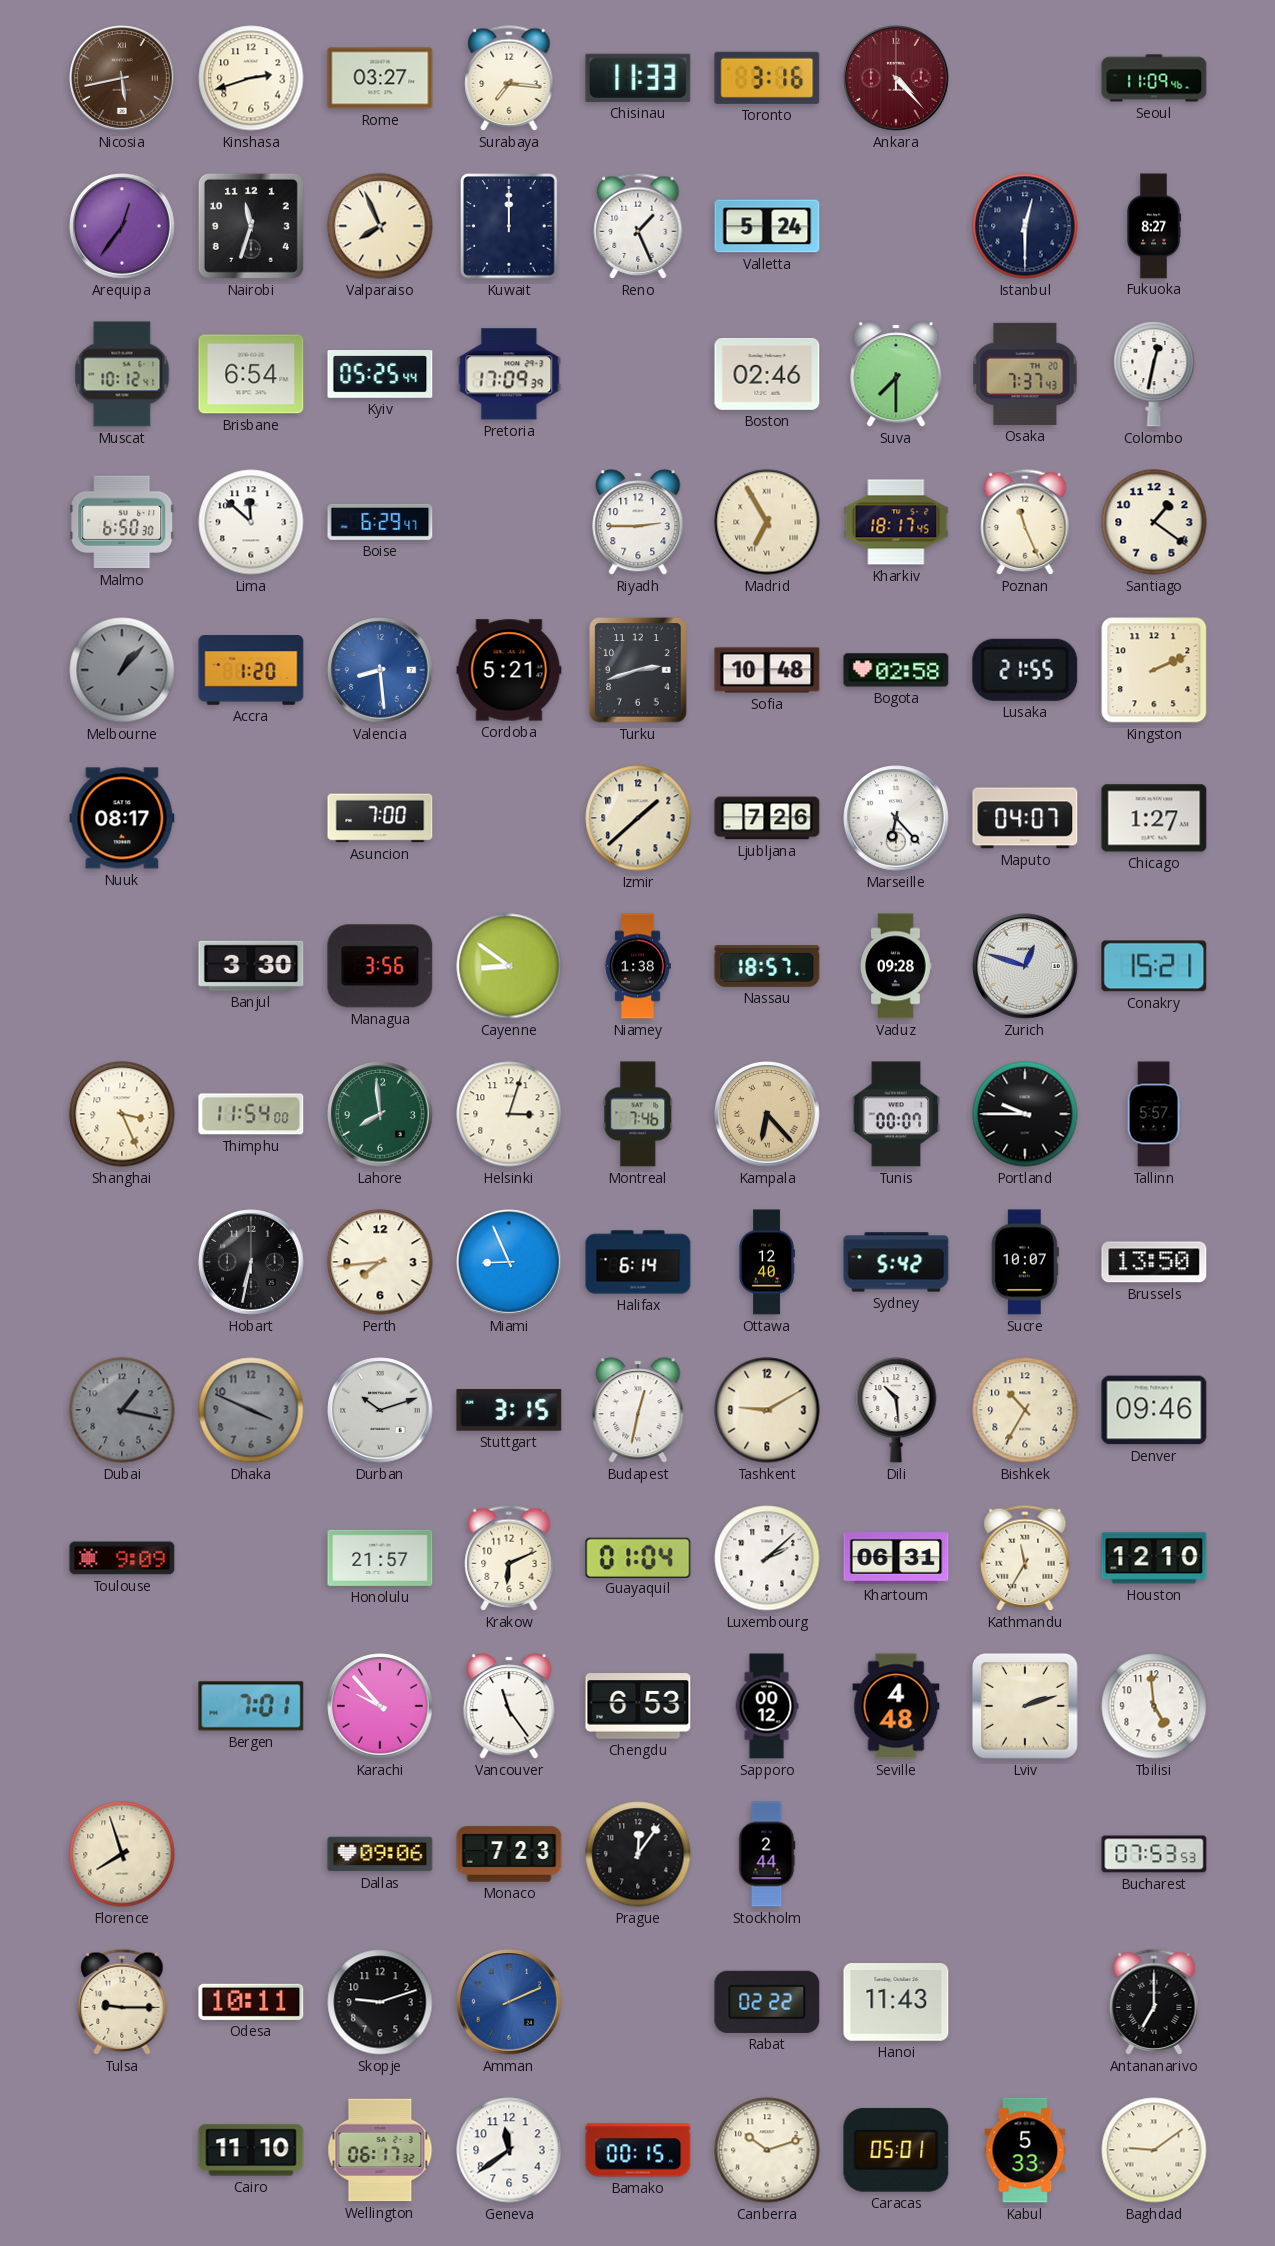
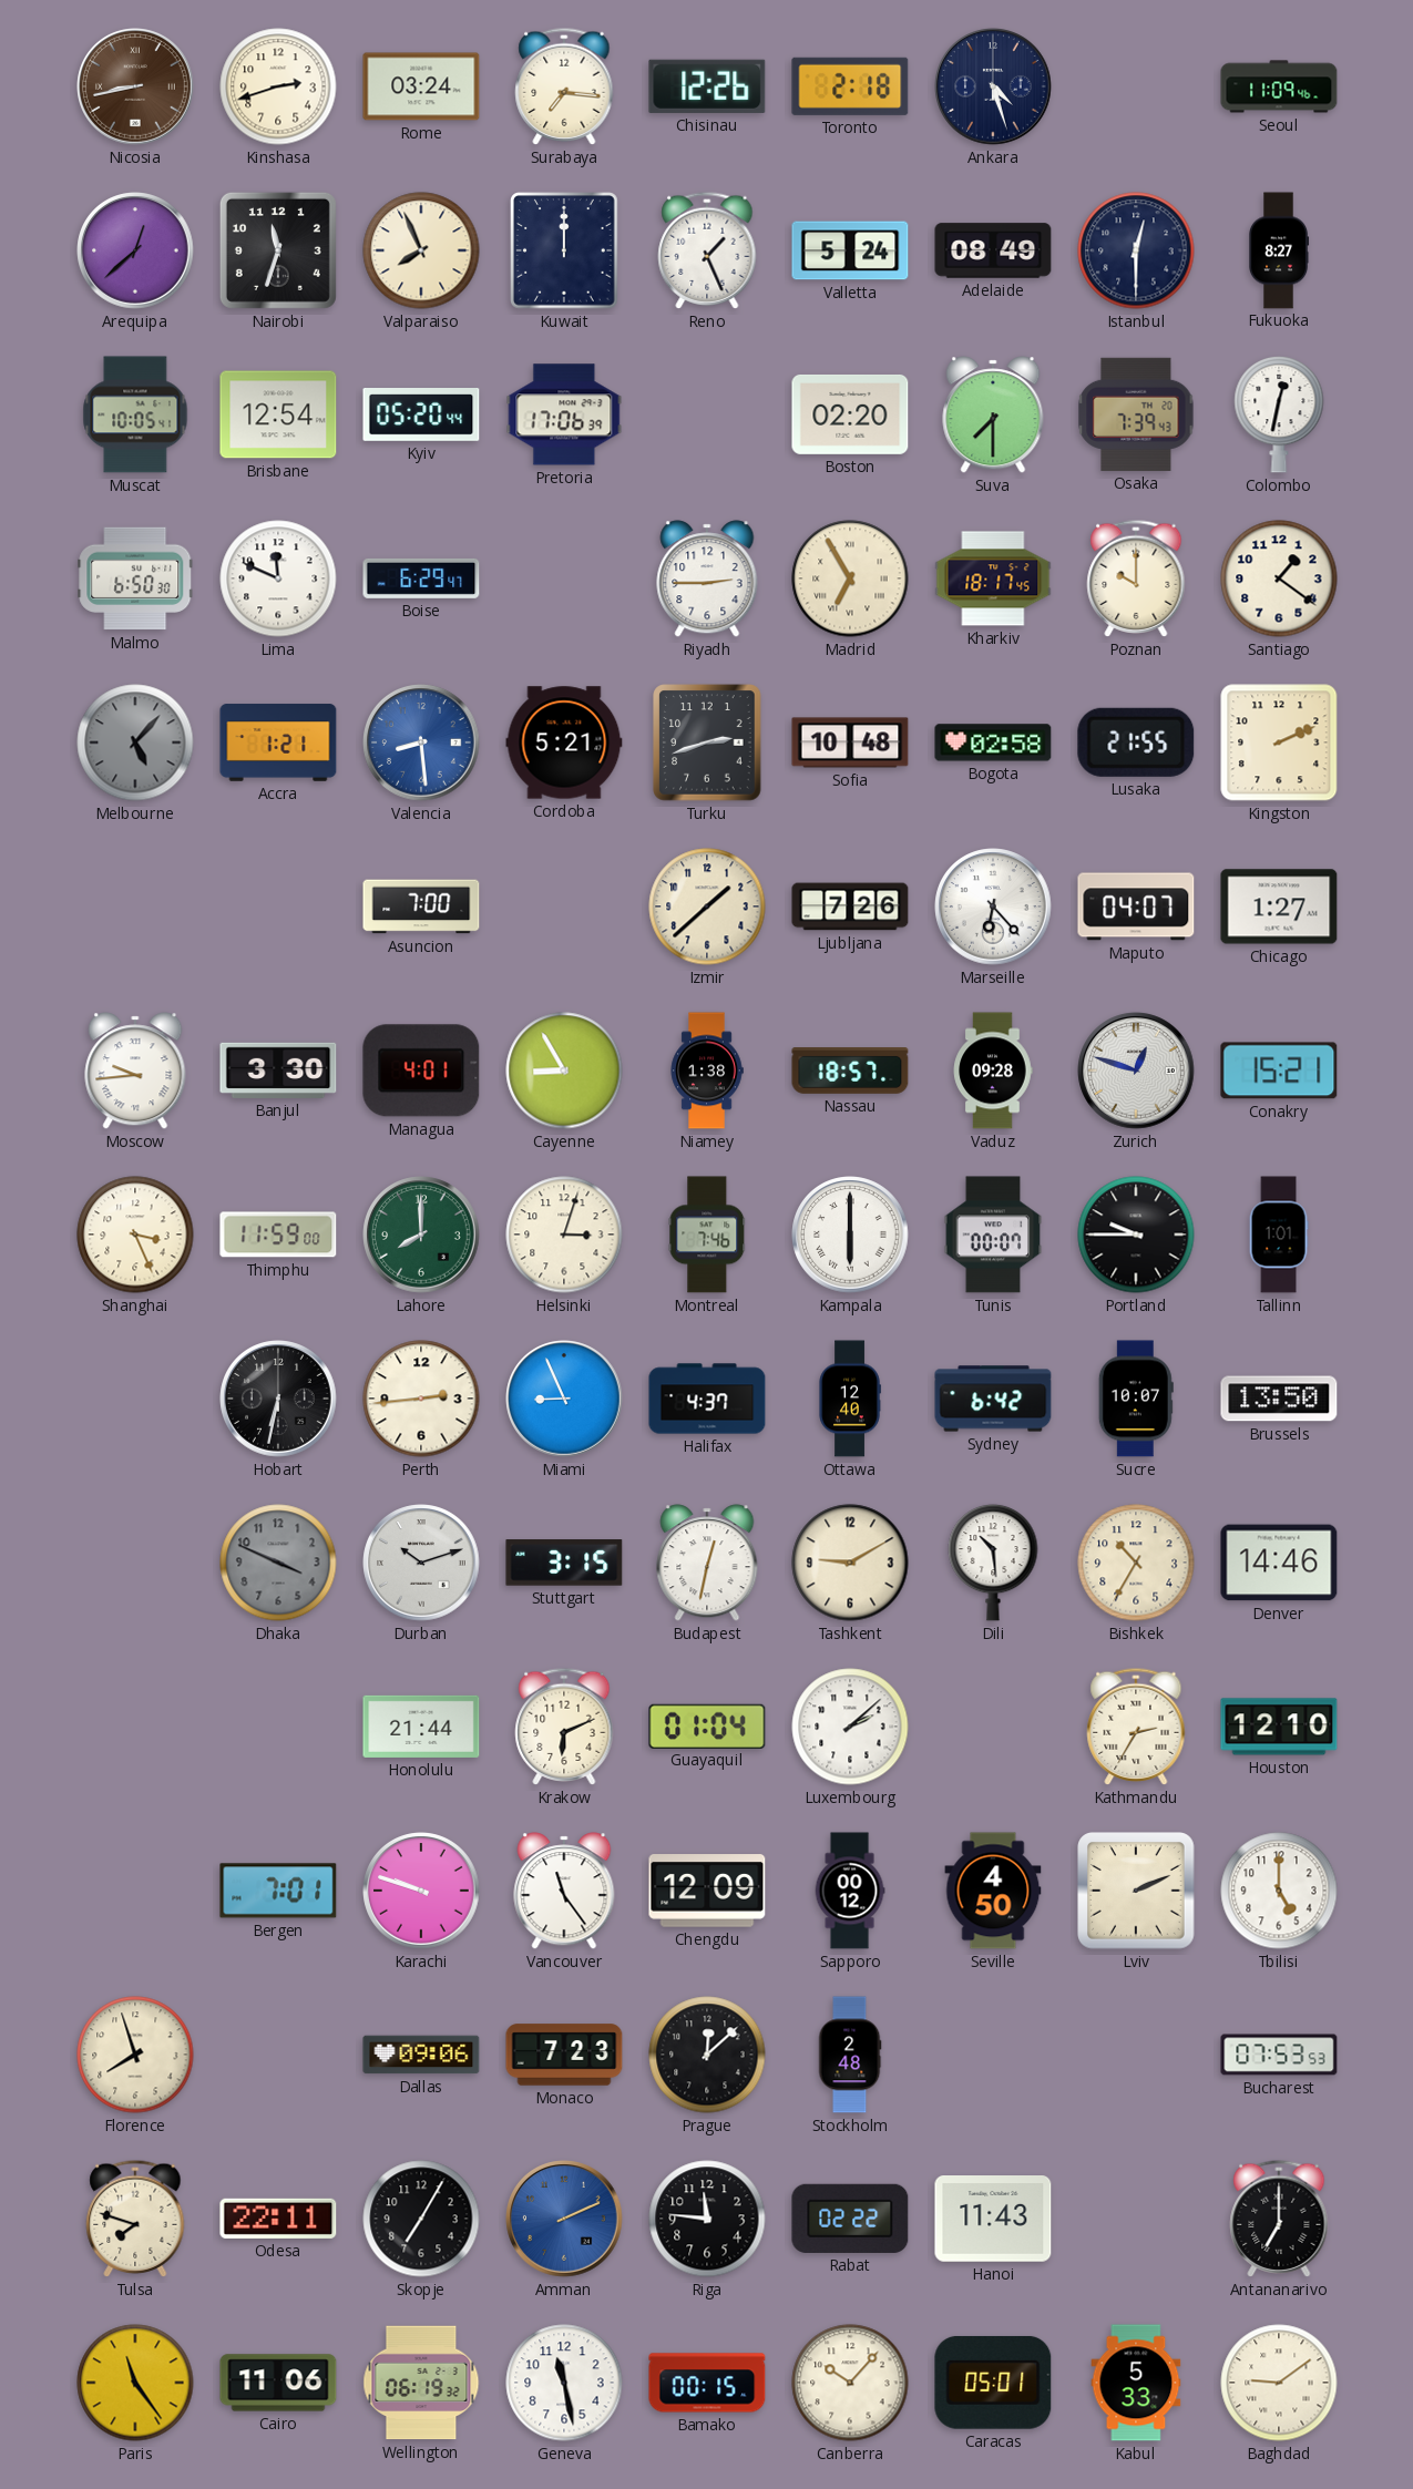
Nicosia: 5:43 -> 8:43 (135, 86)
Rome: 03:27 -> 03:24 (421, 86)
Chisinau: 11:33 -> 12:26 (707, 86)
Toronto: 3:16 -> 2:18 (850, 86)
Ankara: 4:23 -> 4:27 (993, 86)
Ankara dial: burgundy -> navy (993, 86)
Arequipa: 12:36 -> 12:38 (135, 250)
Adelaide: none -> 08:49 (993, 250)
Muscat: 10:12 -> 10:05 (135, 414)
Brisbane: 6:54 -> 12:54 (278, 414)
Kyiv: 05:25 -> 05:20 (421, 416)
Pretoria: 17:09 -> 17:06 (564, 414)
Boston: 02:46 -> 02:20 (850, 414)
Osaka: 7:37 -> 7:39 (1136, 414)
Lima: 11:52 -> 11:49 (278, 578)
Poznan: 11:26 -> 10:00 (1136, 578)
Melbourne: 1:07 -> 5:07 (135, 742)
Accra: 1:20 -> 1:21 (278, 742)
Nuuk: 08:17 -> none (122, 818)
Moscow: none -> 9:44 (135, 1071)
Managua: 3:56 -> 4:01 (421, 1071)
Cayenne: 8:51 -> 8:55 (564, 1071)
Thimphu: 11:54 -> 11:59 (278, 1235)
Lahore: 7:59 -> 8:00 (421, 1235)
Kampala: 6:23 -> 6:00 (850, 1235)
Kampala dial: champagne -> white (850, 1235)
Tallinn: 5:57 -> 1:01 (1279, 1235)
Perth: 7:44 -> 2:44 (421, 1399)
Halifax: 6:14 -> 4:37 (707, 1399)
Sydney: 5:42 -> 6:42 (993, 1399)
Dubai: 1:17 -> none (122, 1410)
Denver: 09:46 -> 14:46 (1279, 1563)
Toulouse: 9:09 -> none (122, 1558)
Honolulu: 21:57 -> 21:44 (421, 1727)
Khartoum: 06:31 -> none (896, 1558)
Kathmandu: 11:35 -> 2:35 (1136, 1727)
Karachi: 9:53 -> 9:48 (421, 1891)
Chengdu: 6:53 -> 12:09 (707, 1891)
Seville: 4:48 -> 4:50 (993, 1891)
Lviv: 2:12 -> 2:11 (1136, 1891)
Tbilisi: 4:59 -> 5:00 (1279, 1891)
Prague: 12:06 -> 12:08 (707, 2055)
Stockholm: 2:44 -> 2:48 (850, 2055)
Tulsa: 9:15 -> 7:48 (135, 2219)
Odesa: 10:11 -> 22:11 (278, 2219)
Skopje: 9:12 -> 7:05 (421, 2219)
Riga: none -> 11:46 (707, 2219)
Paris: none -> 11:24 (135, 2383)
Cairo: 11:10 -> 11:06 (278, 2383)
Wellington: 06:17 -> 06:19 (421, 2383)
Geneva: 11:39 -> 11:28 (564, 2383)
Canberra: 10:12 -> 10:07 (850, 2383)
